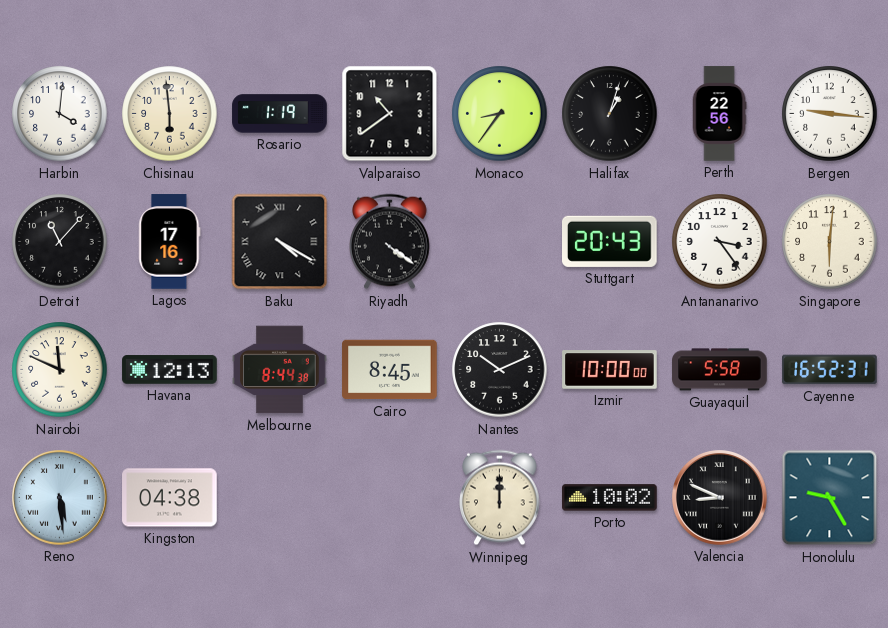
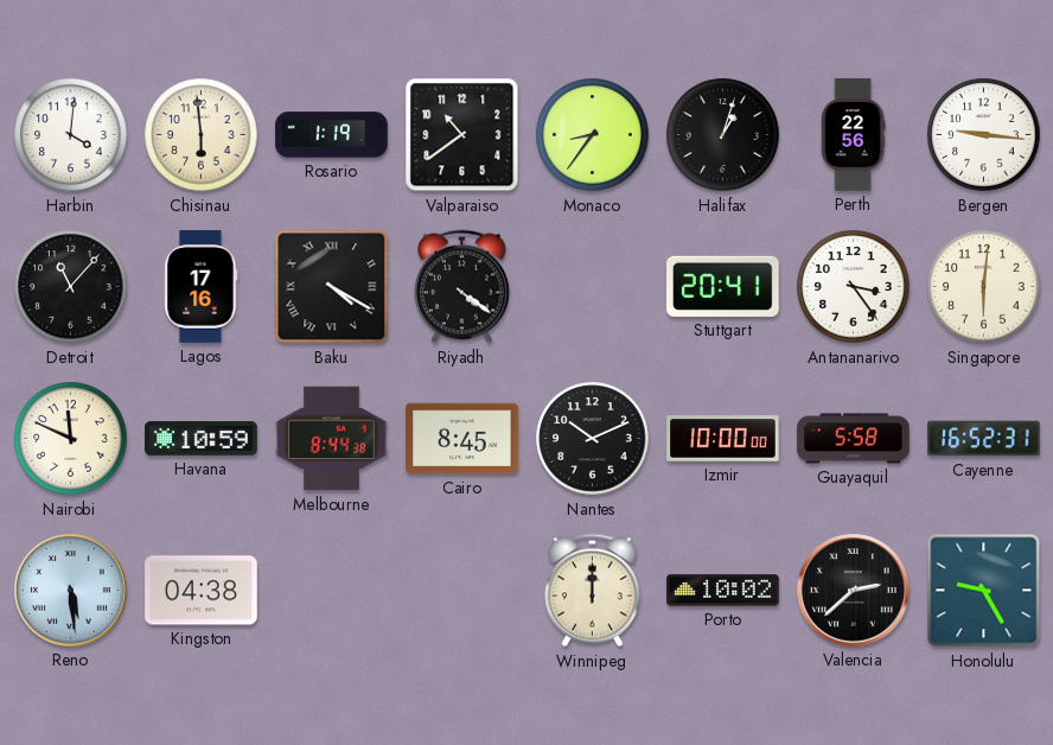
Stuttgart: 20:43 -> 20:41 (723, 286)
Havana: 12:13 -> 10:59 (202, 439)
Valencia: 8:49 -> 2:38 (854, 591)
